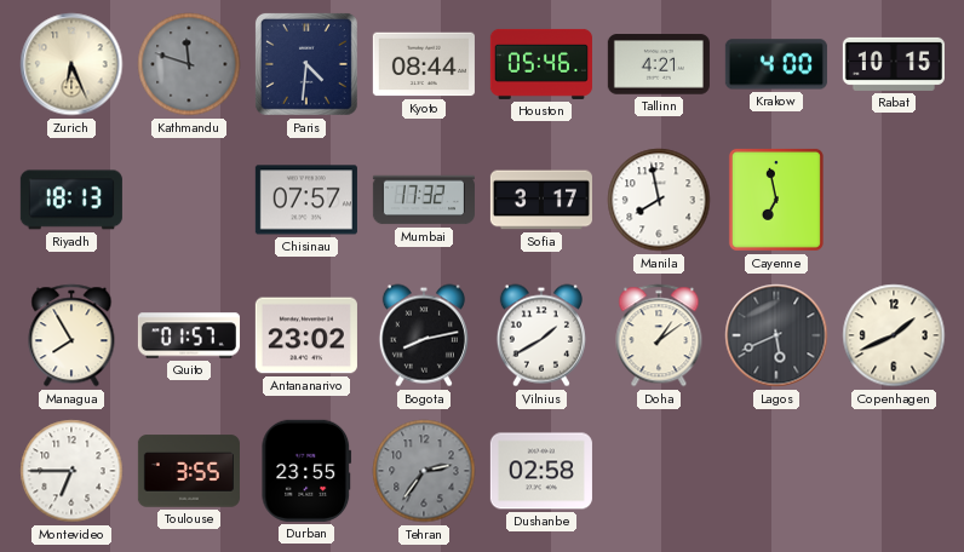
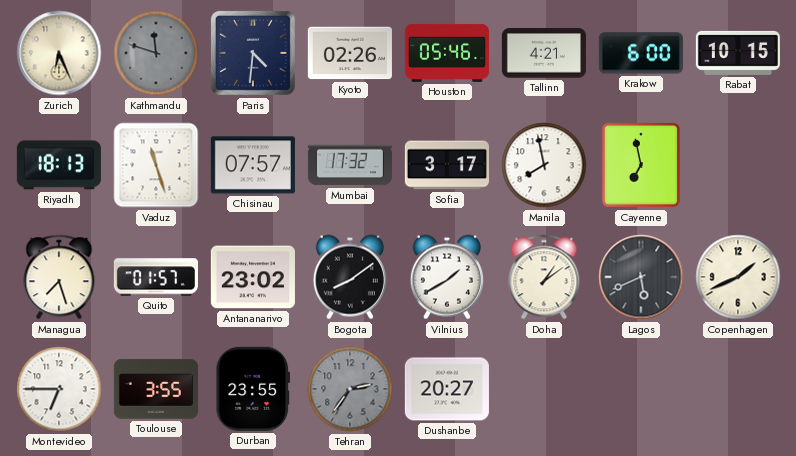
Kyoto: 08:44 -> 02:26 (350, 53)
Krakow: 4:00 -> 6:00 (641, 53)
Vaduz: none -> 11:27 (156, 165)
Managua: 7:55 -> 7:27 (59, 277)
Bogota: 8:13 -> 8:09 (350, 277)
Dushanbe: 02:58 -> 20:27 (447, 389)
